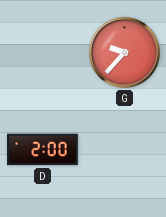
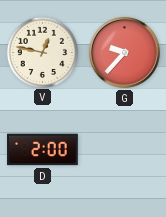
V: none -> 12:47 (42, 52)
